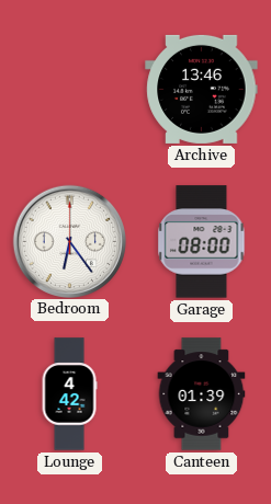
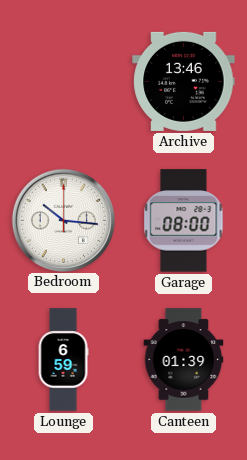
Bedroom: 6:24 -> 10:16 (63, 220)
Lounge: 4:42 -> 6:59 (63, 360)
